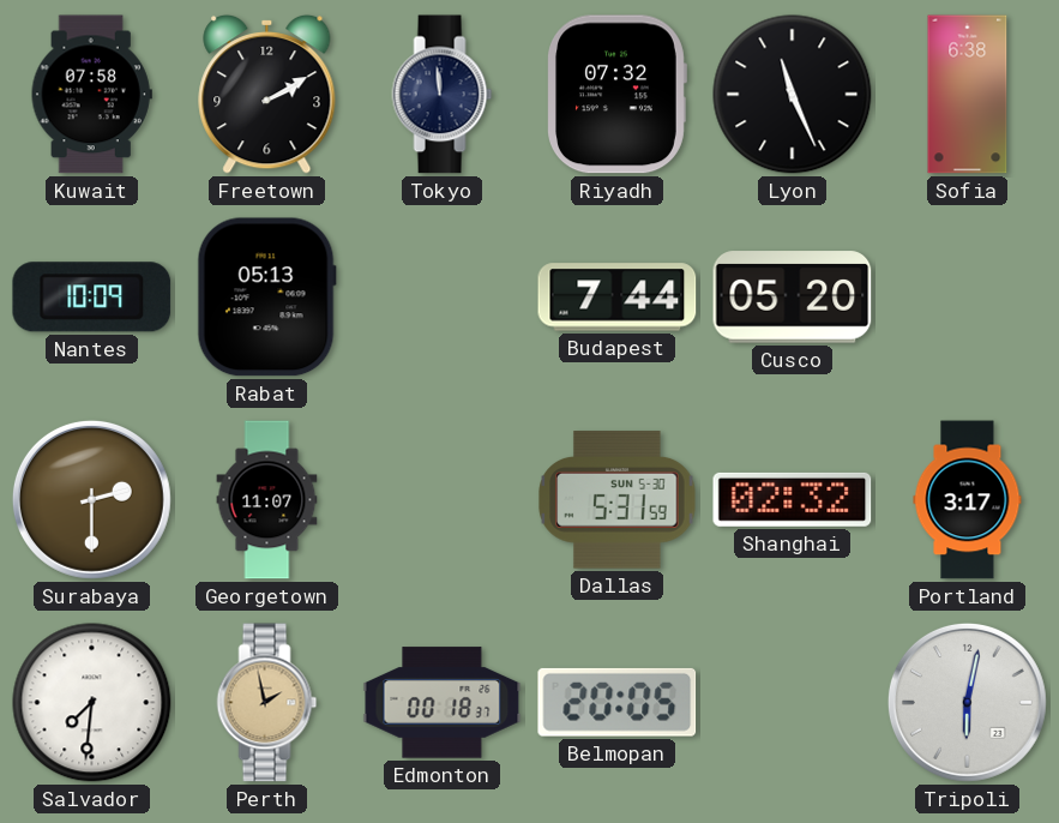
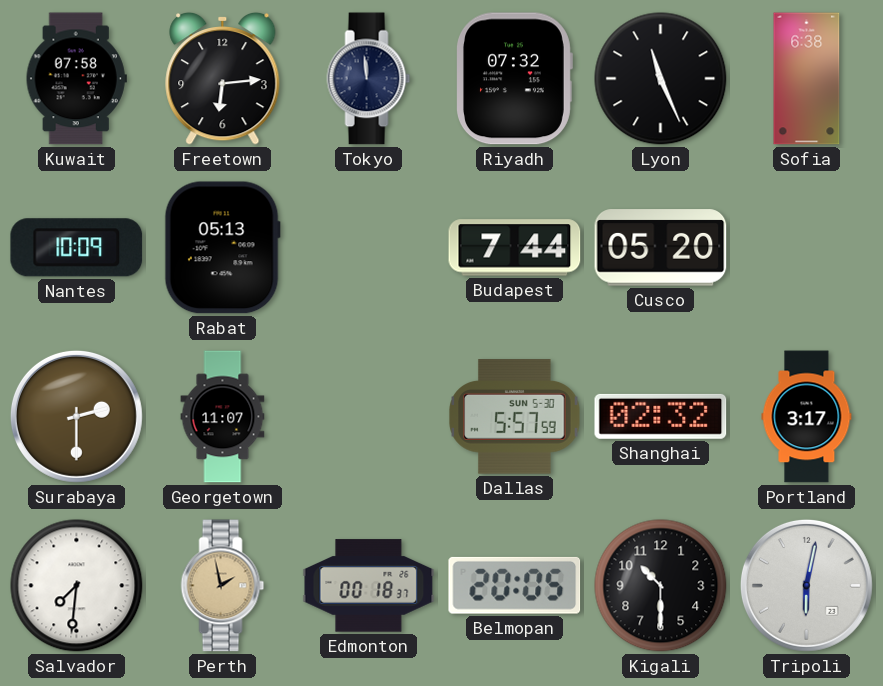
Freetown: 2:10 -> 6:14 (223, 78)
Dallas: 5:31 -> 5:57 (515, 417)
Kigali: none -> 10:30 (661, 586)
